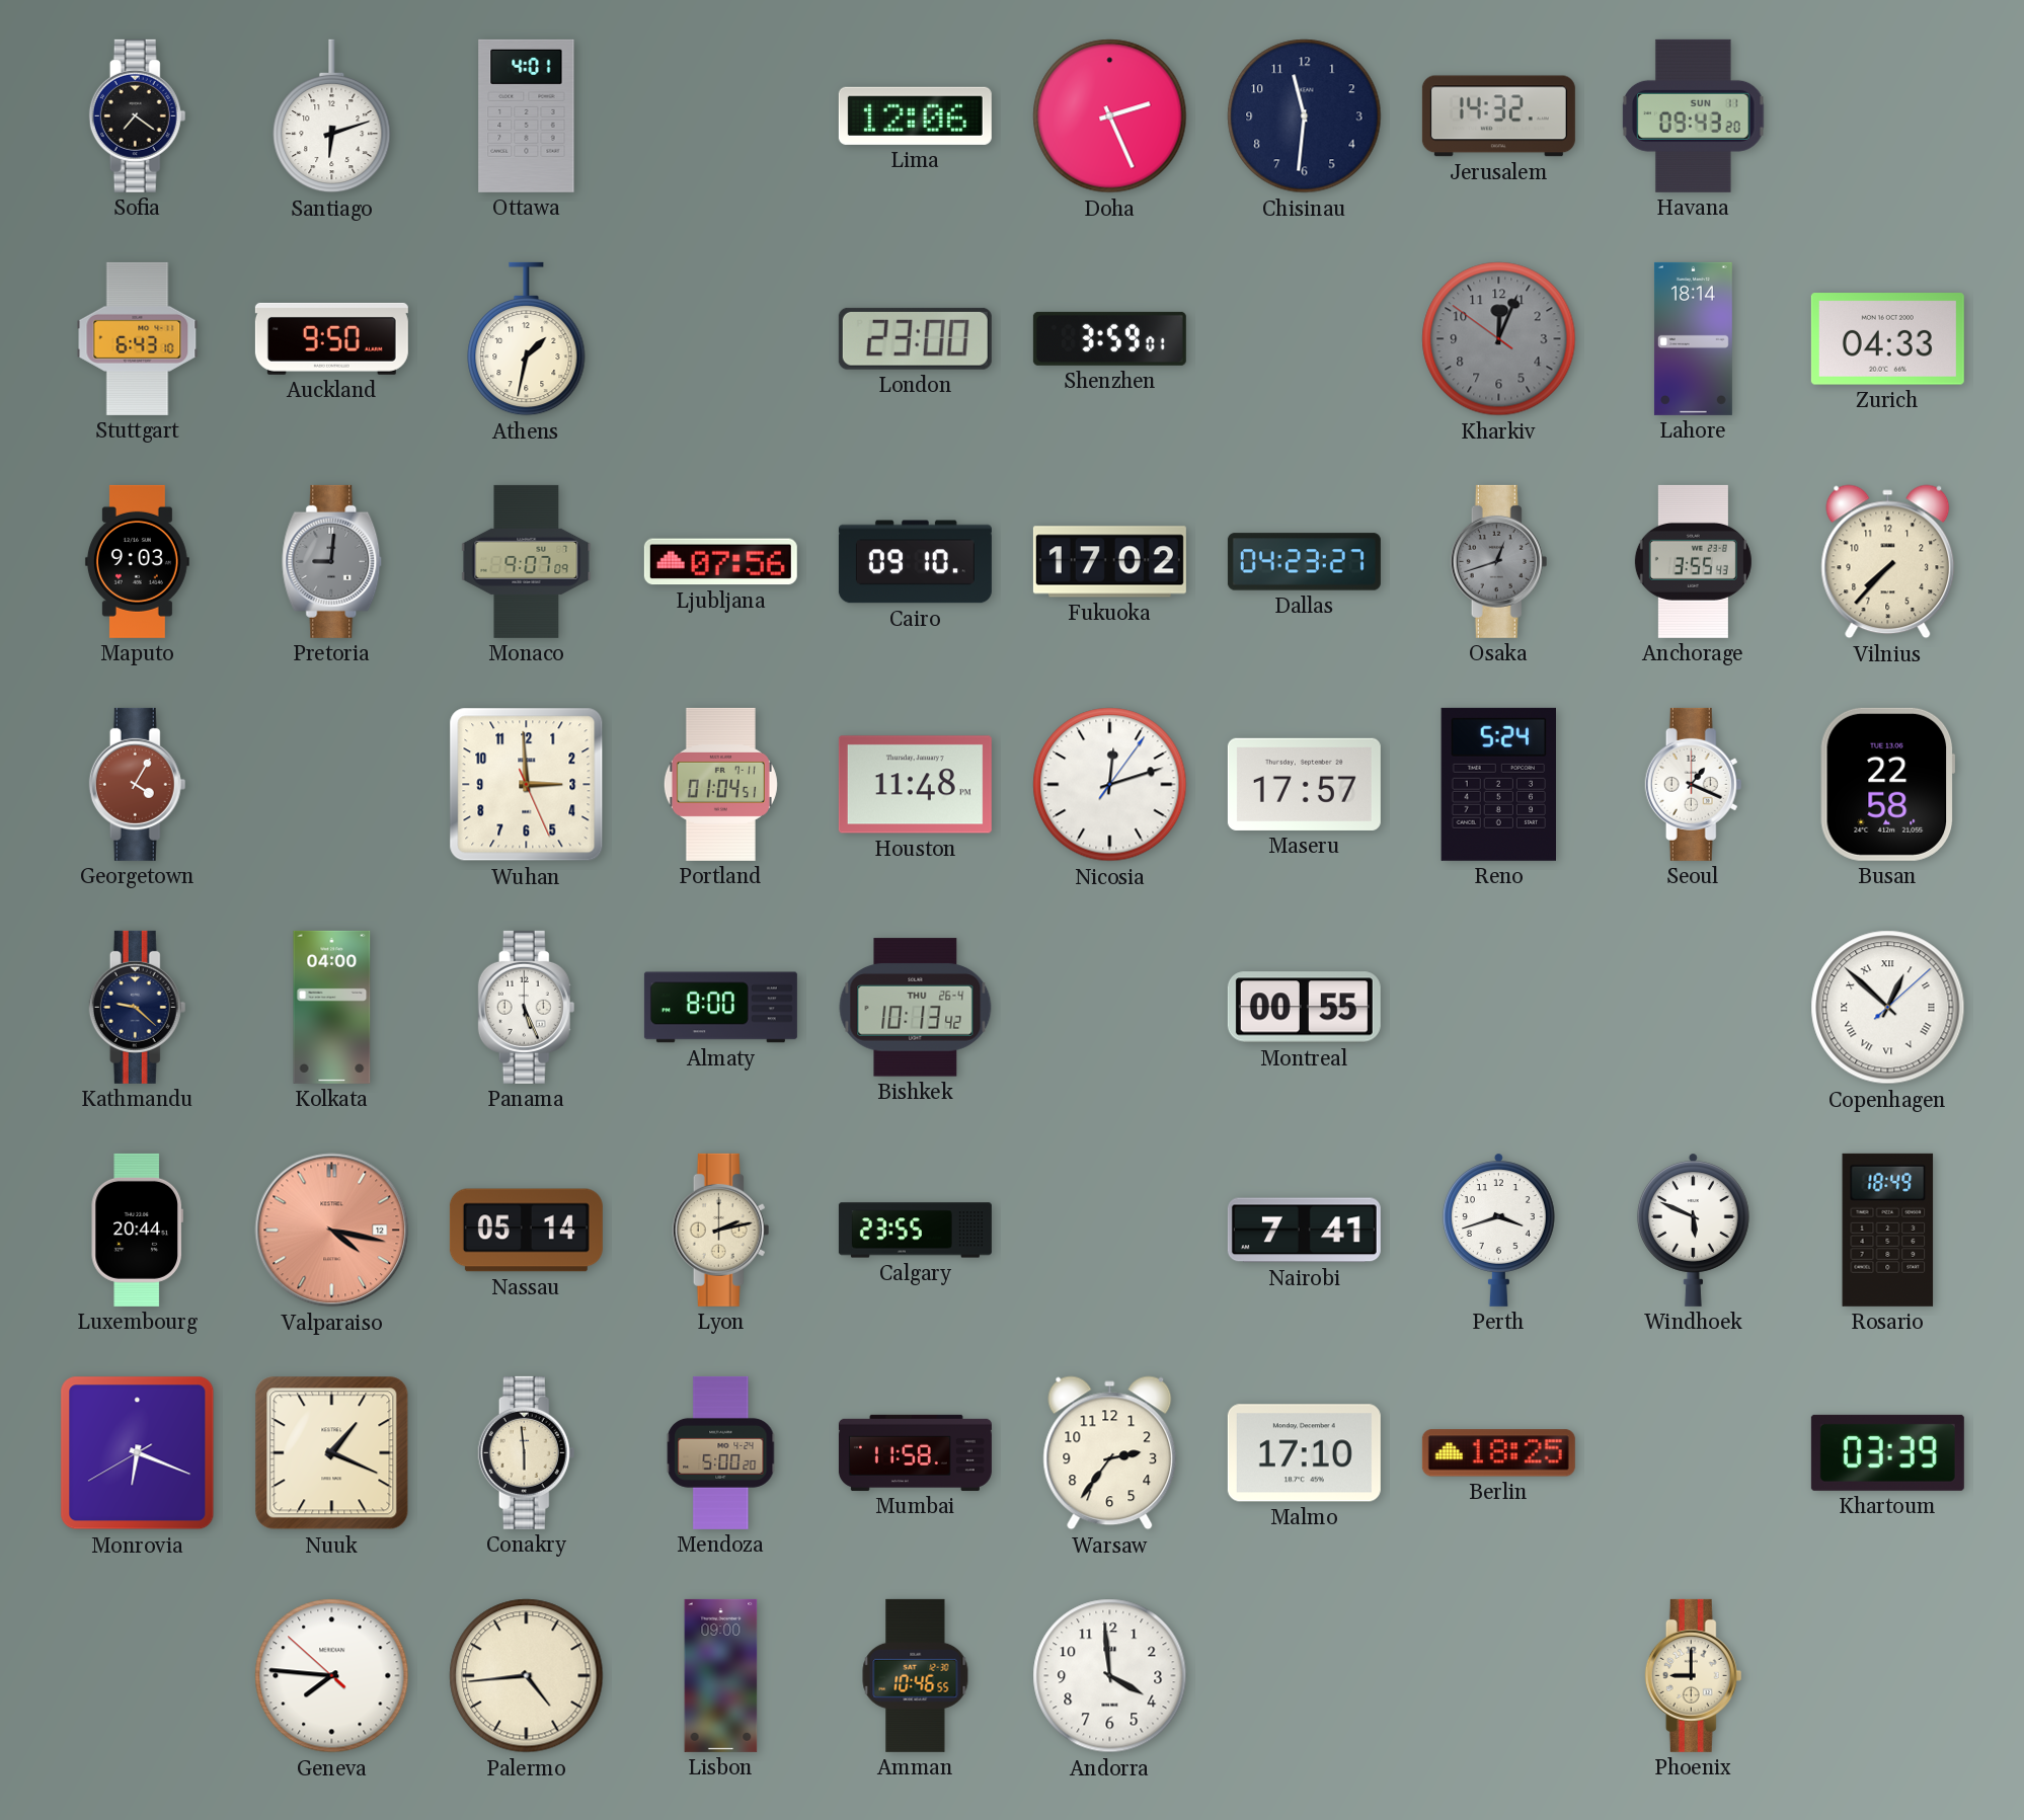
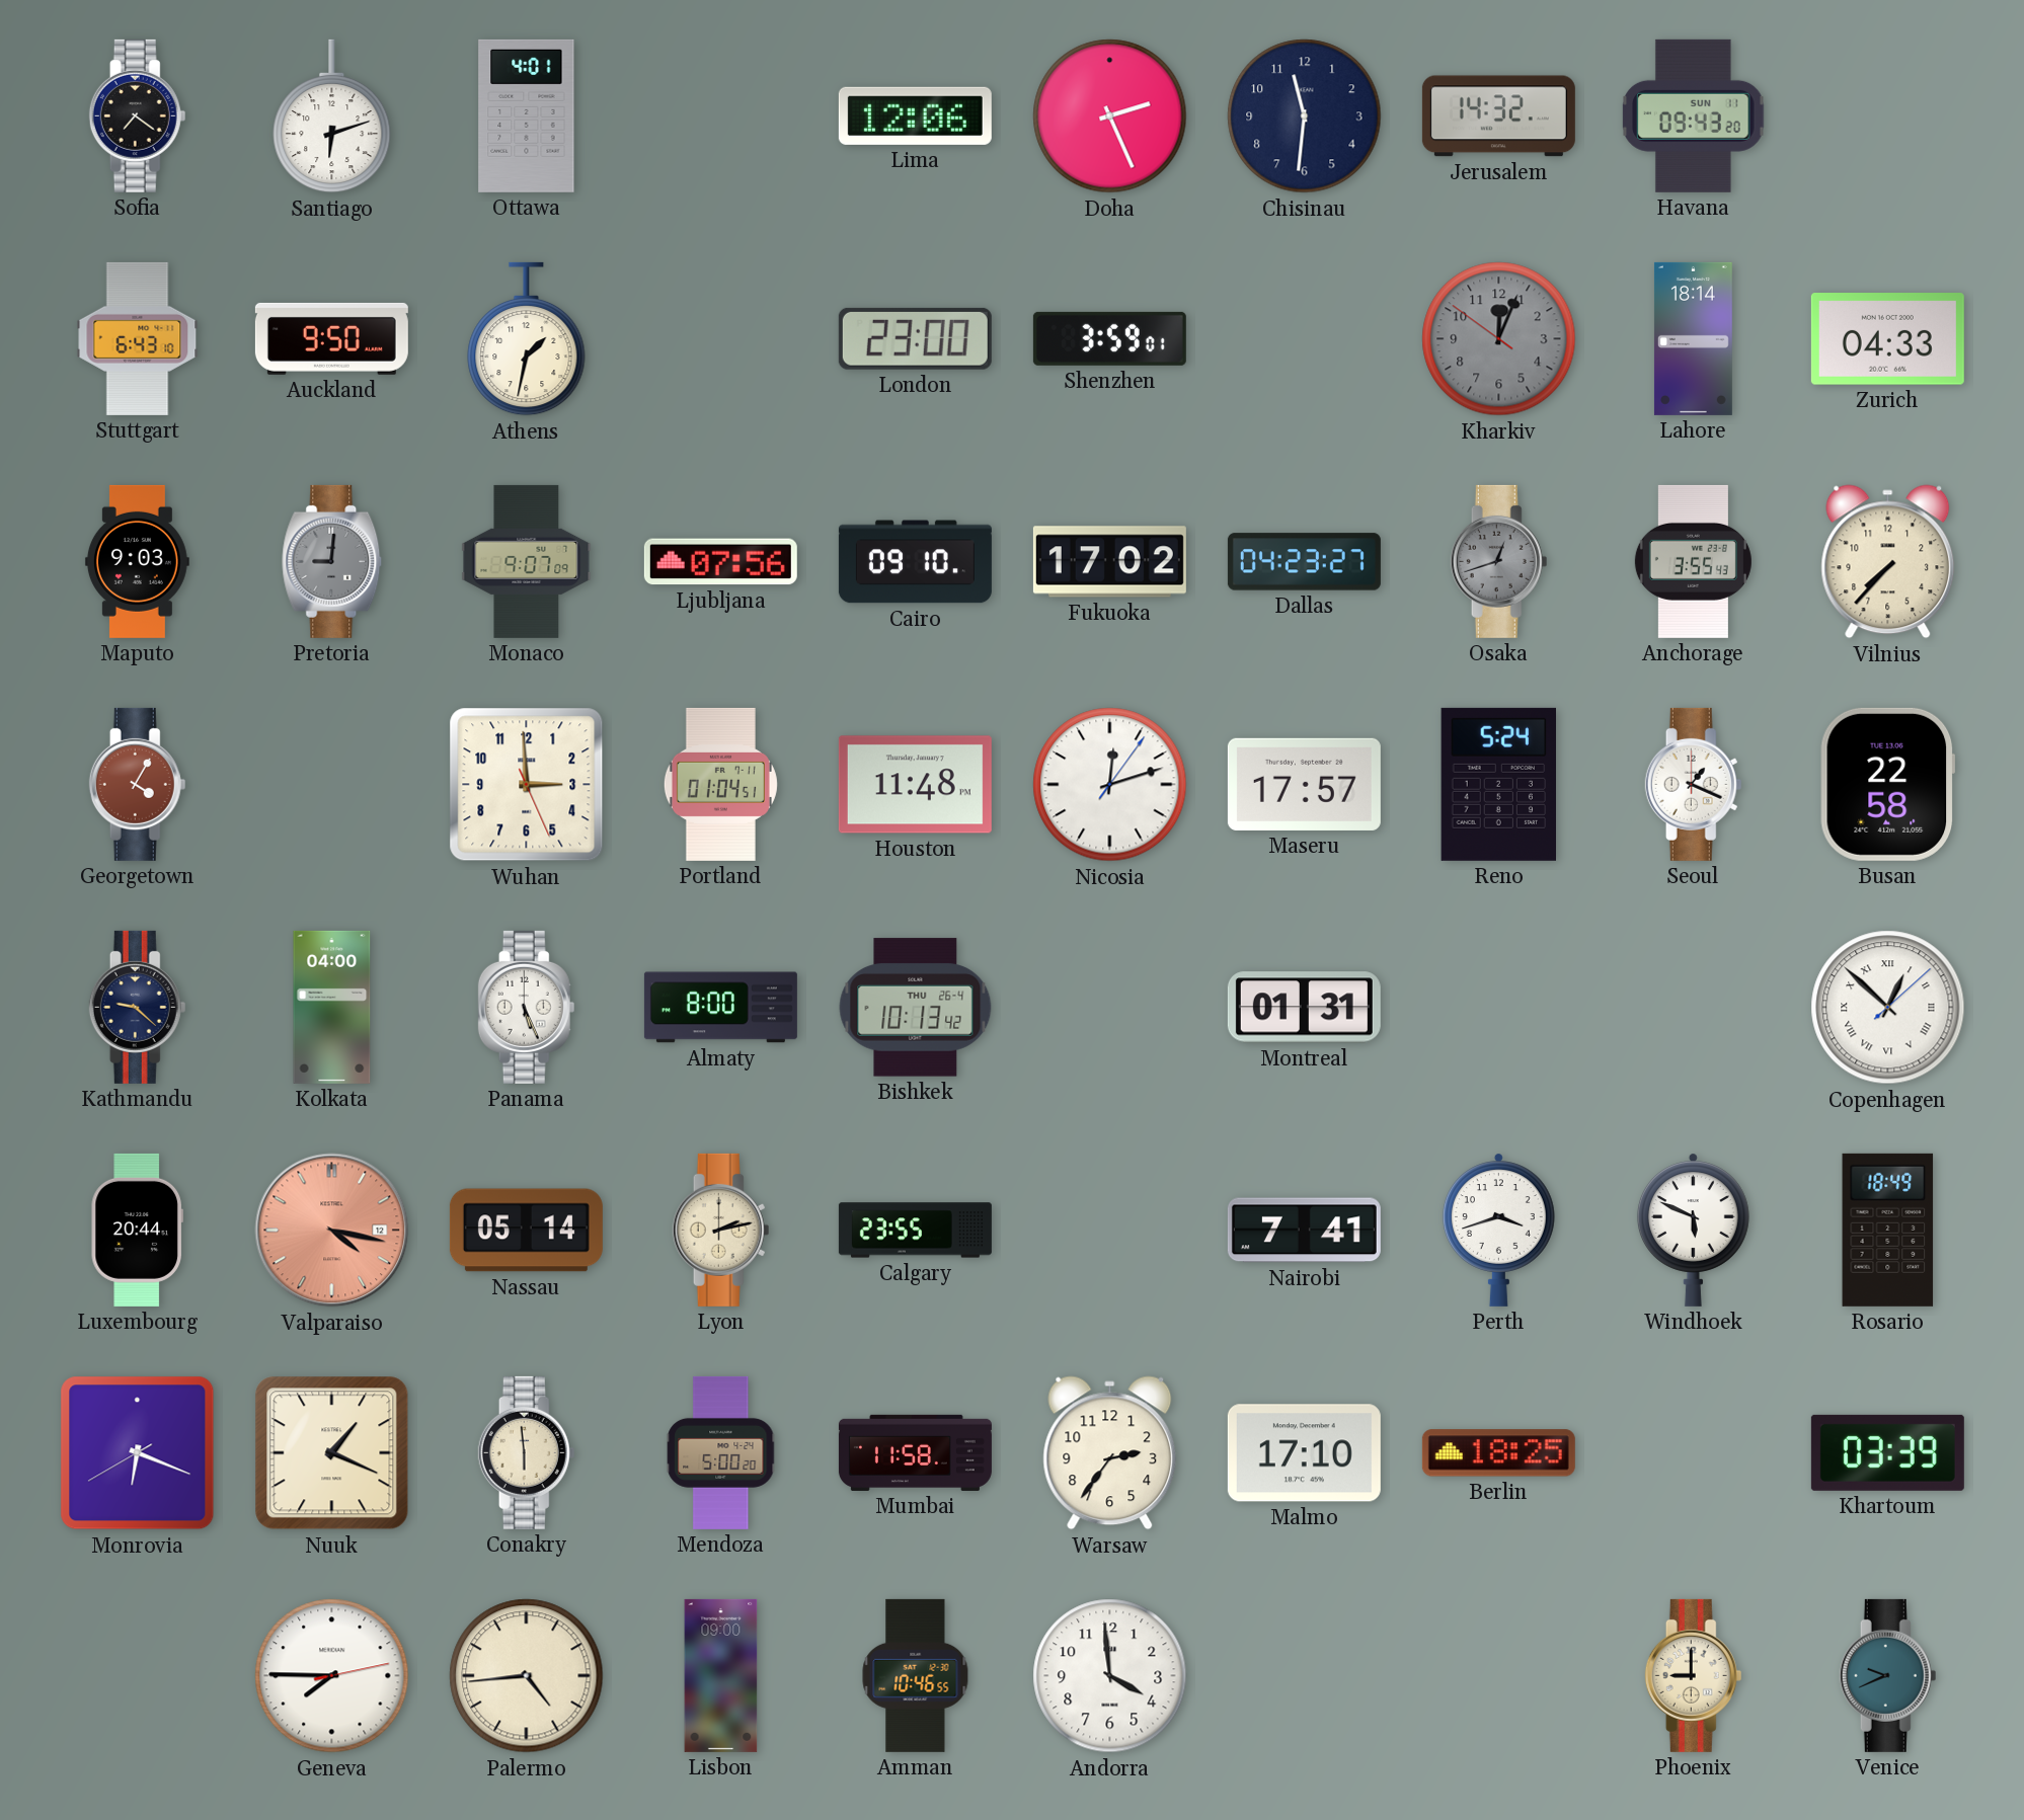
Montreal: 00:55 -> 01:31 (1304, 1008)
Geneva: 7:45:52 -> 7:45:13 (332, 1676)
Venice: none -> 9:41 (1888, 1675)
